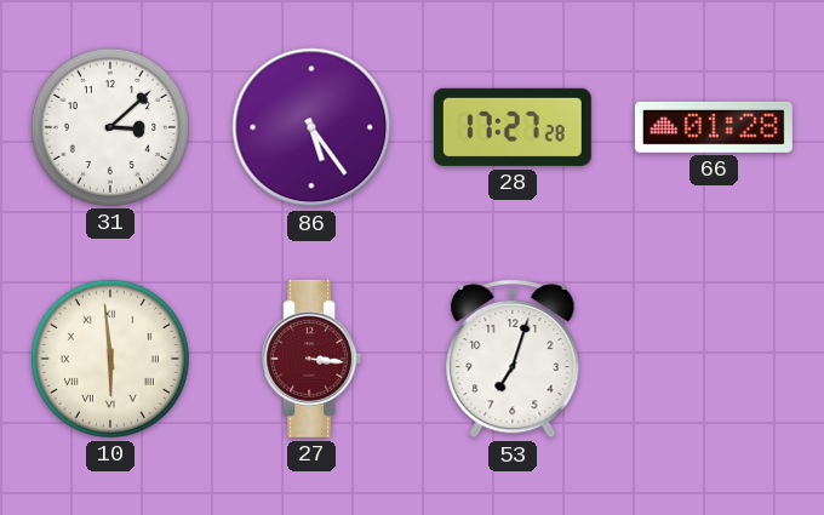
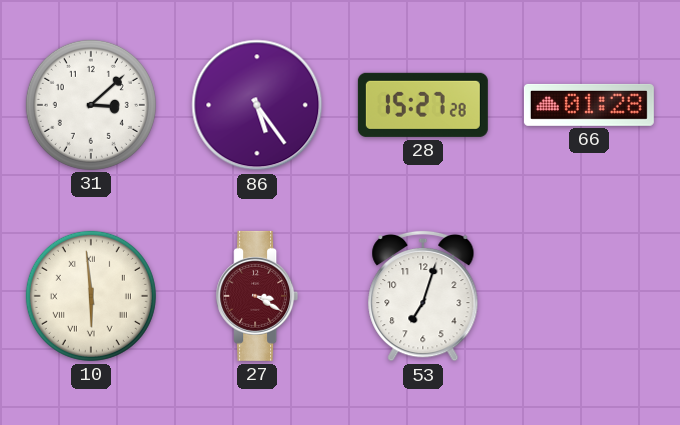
28: 17:27 -> 15:27 (423, 105)
27: 3:16 -> 3:20 (257, 296)
